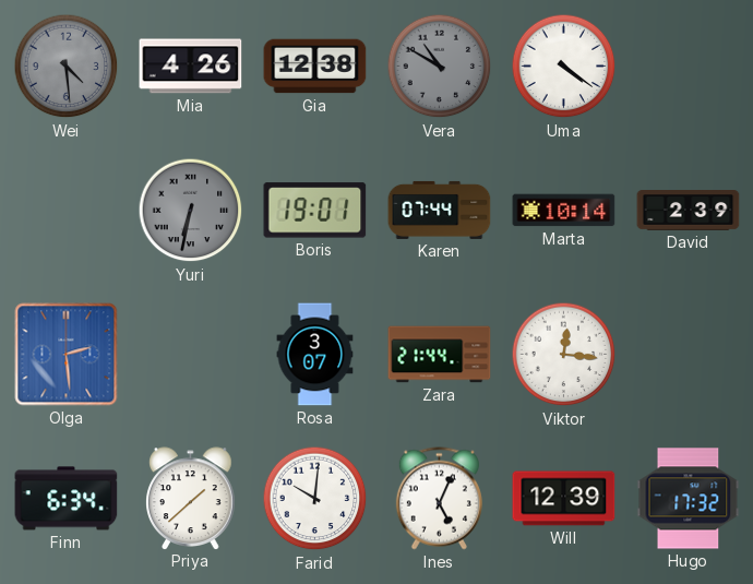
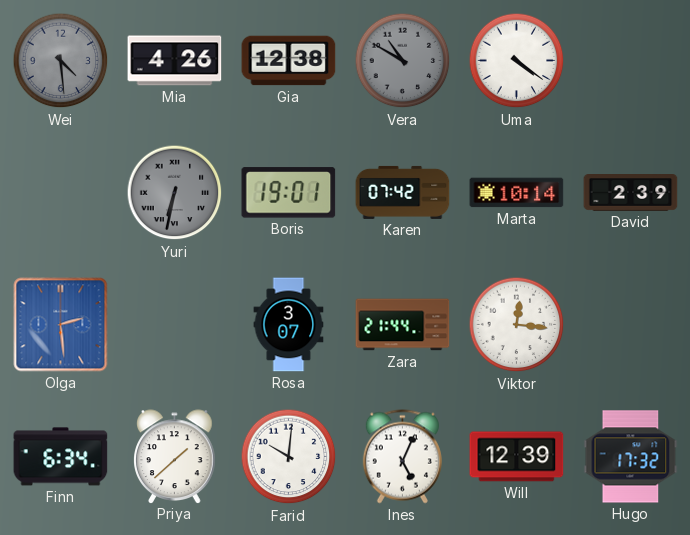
Karen: 07:44 -> 07:42 (403, 192)
